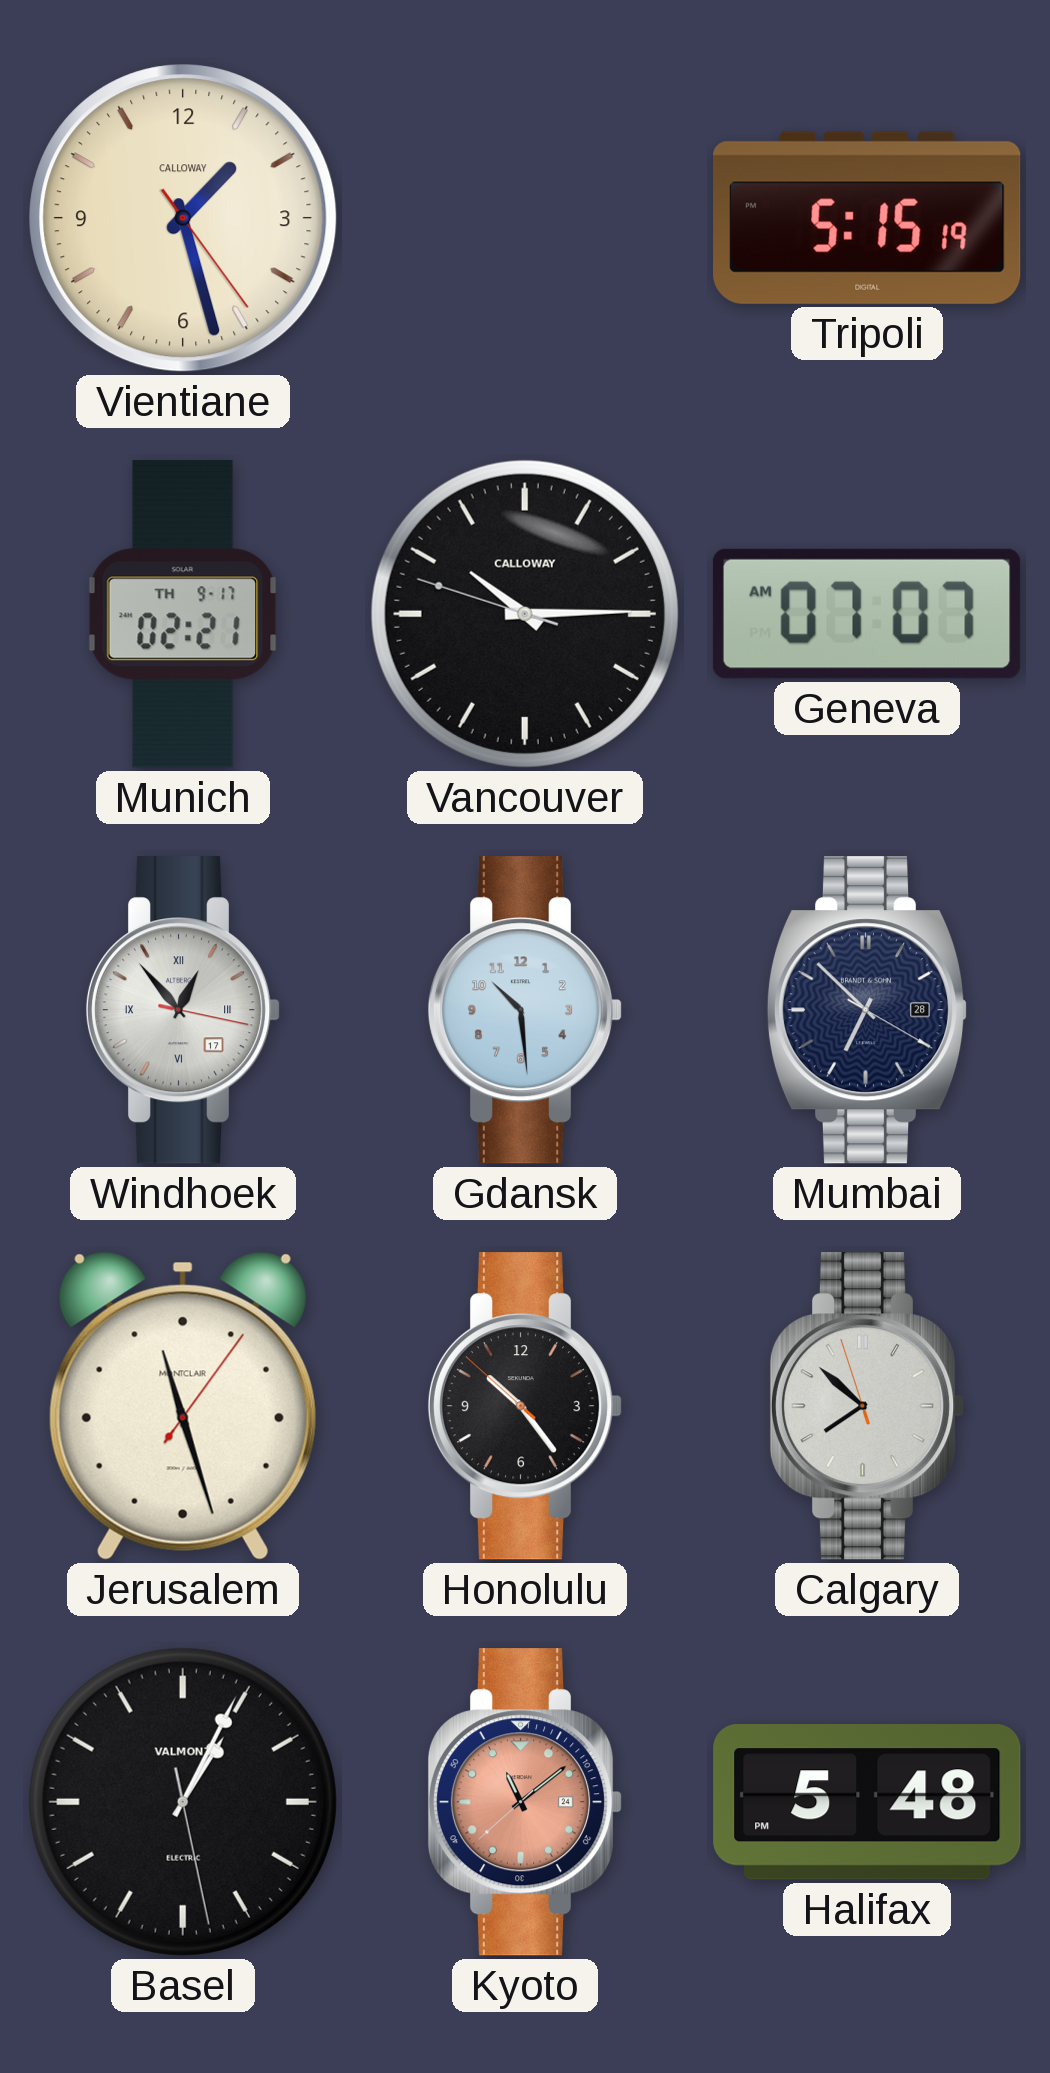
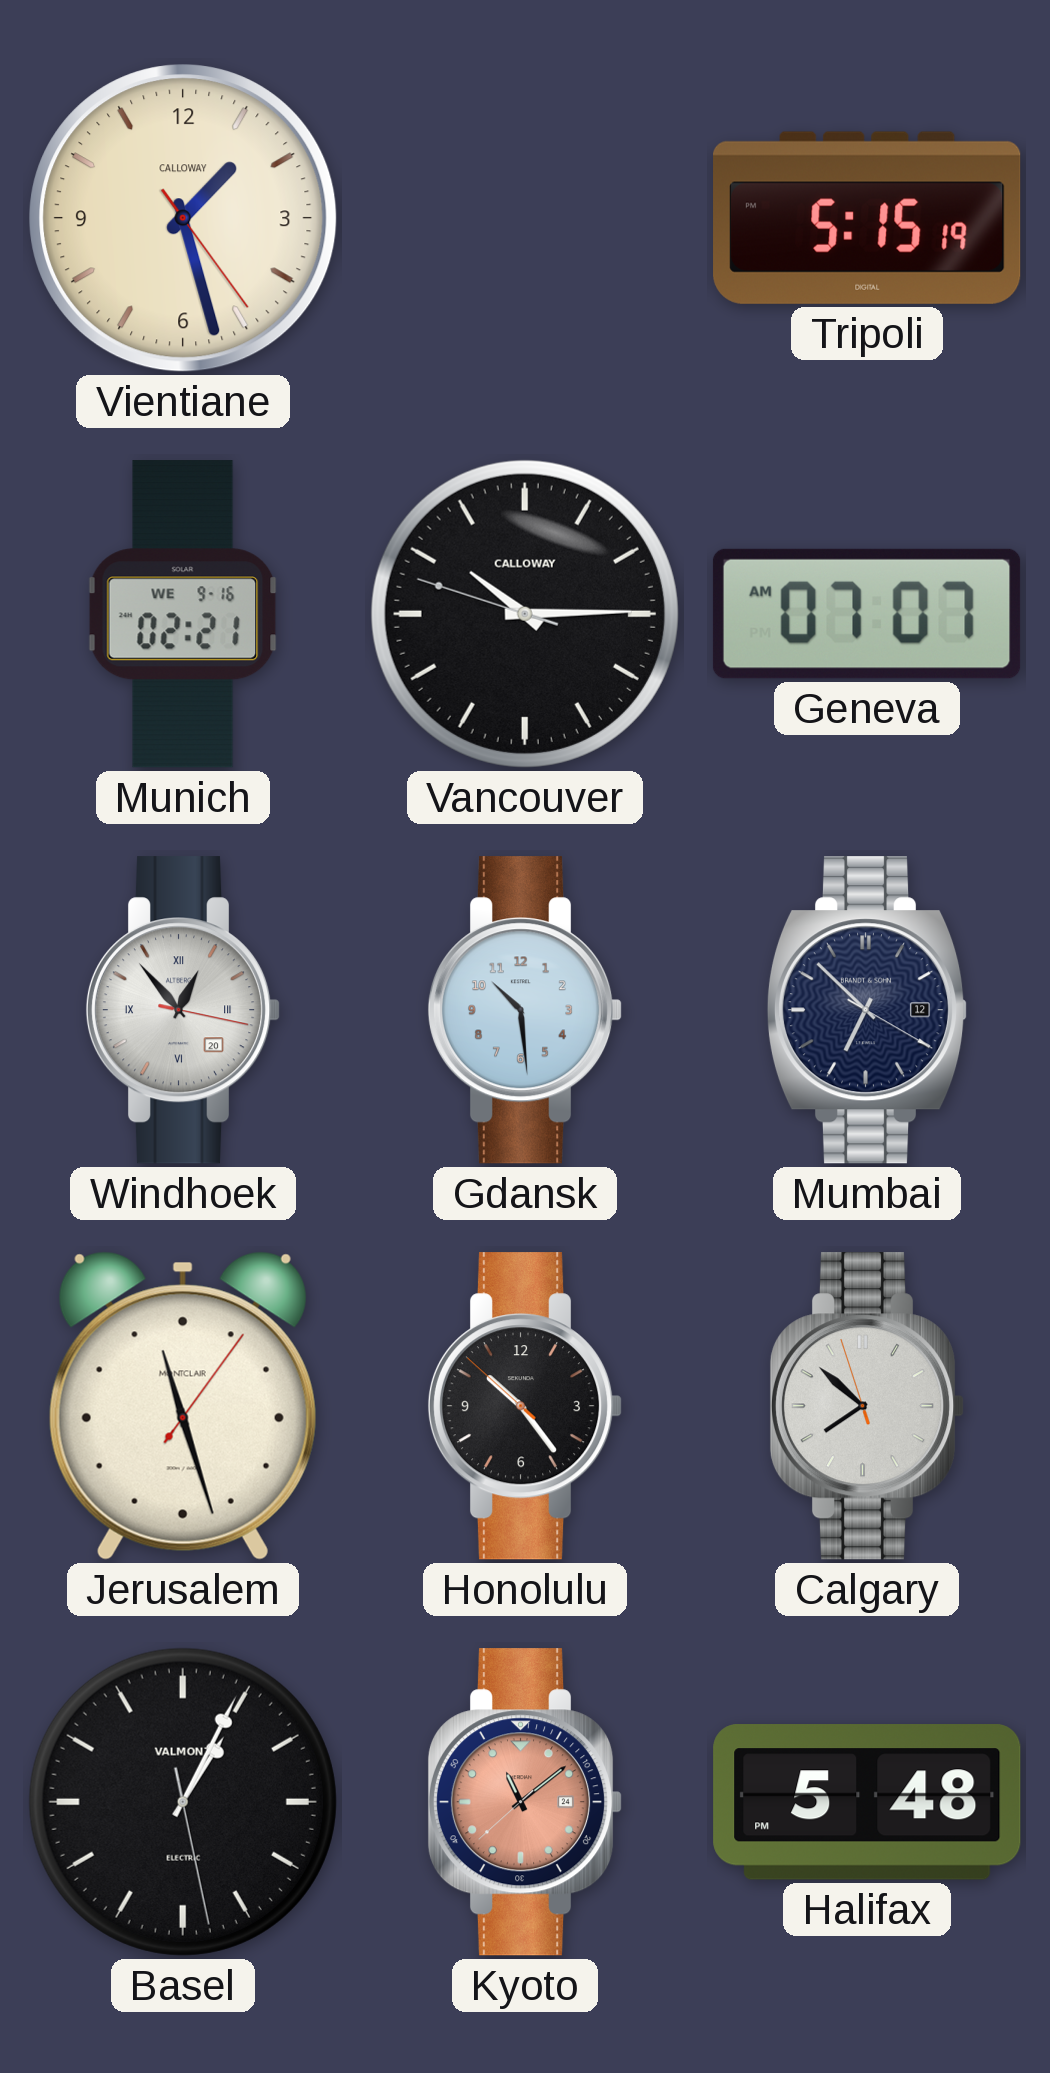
Munich date: TH 9-17 -> WE 9-16 (183, 614)
Windhoek date: 17 -> 20 (183, 1010)
Mumbai date: 28 -> 12 (867, 1010)
